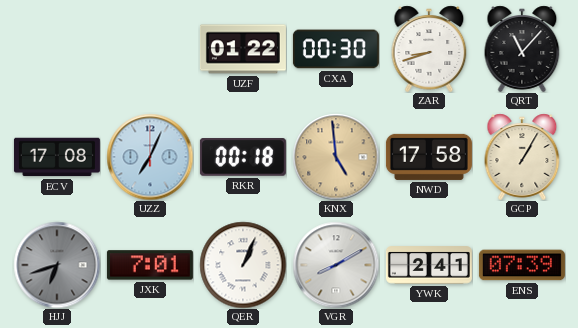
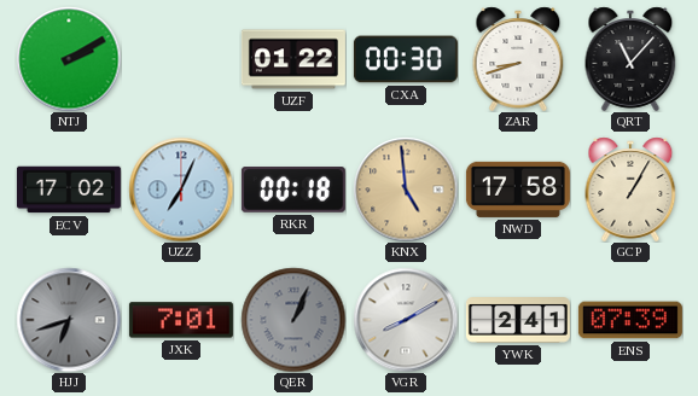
NTJ: none -> 2:10 (69, 59)
ECV: 17:08 -> 17:02 (69, 190)
QER dial: white -> grey (293, 320)
